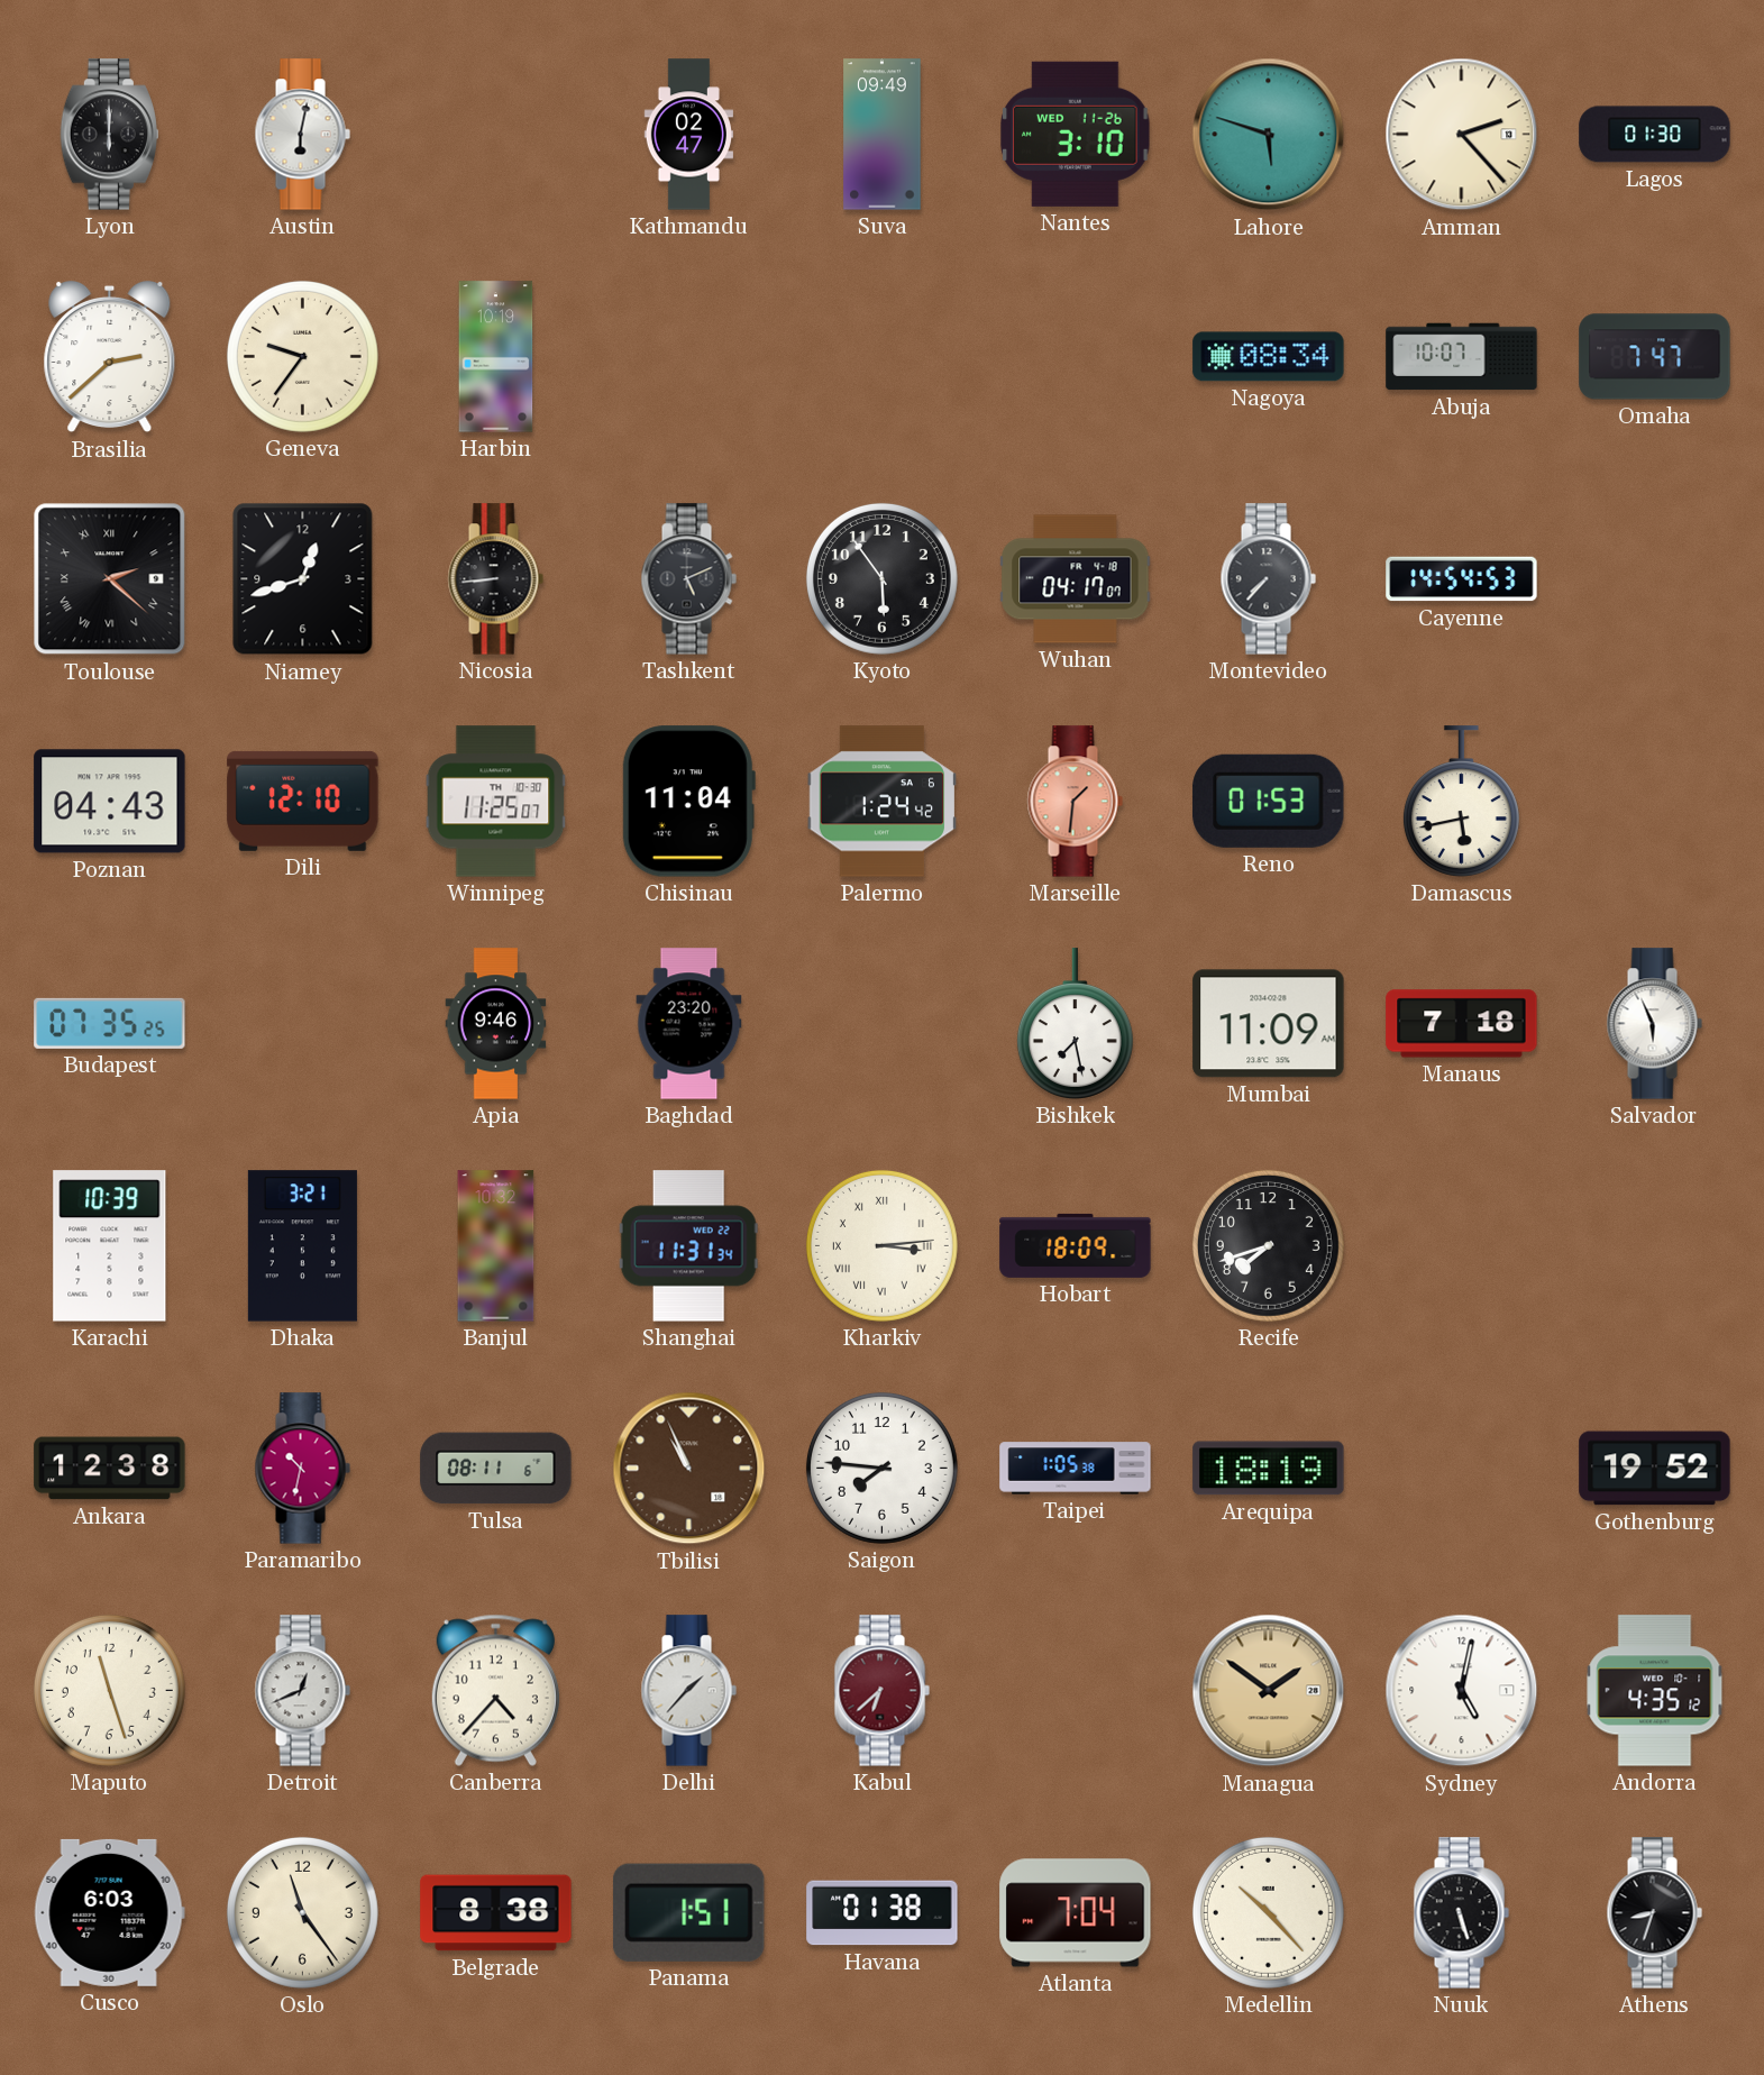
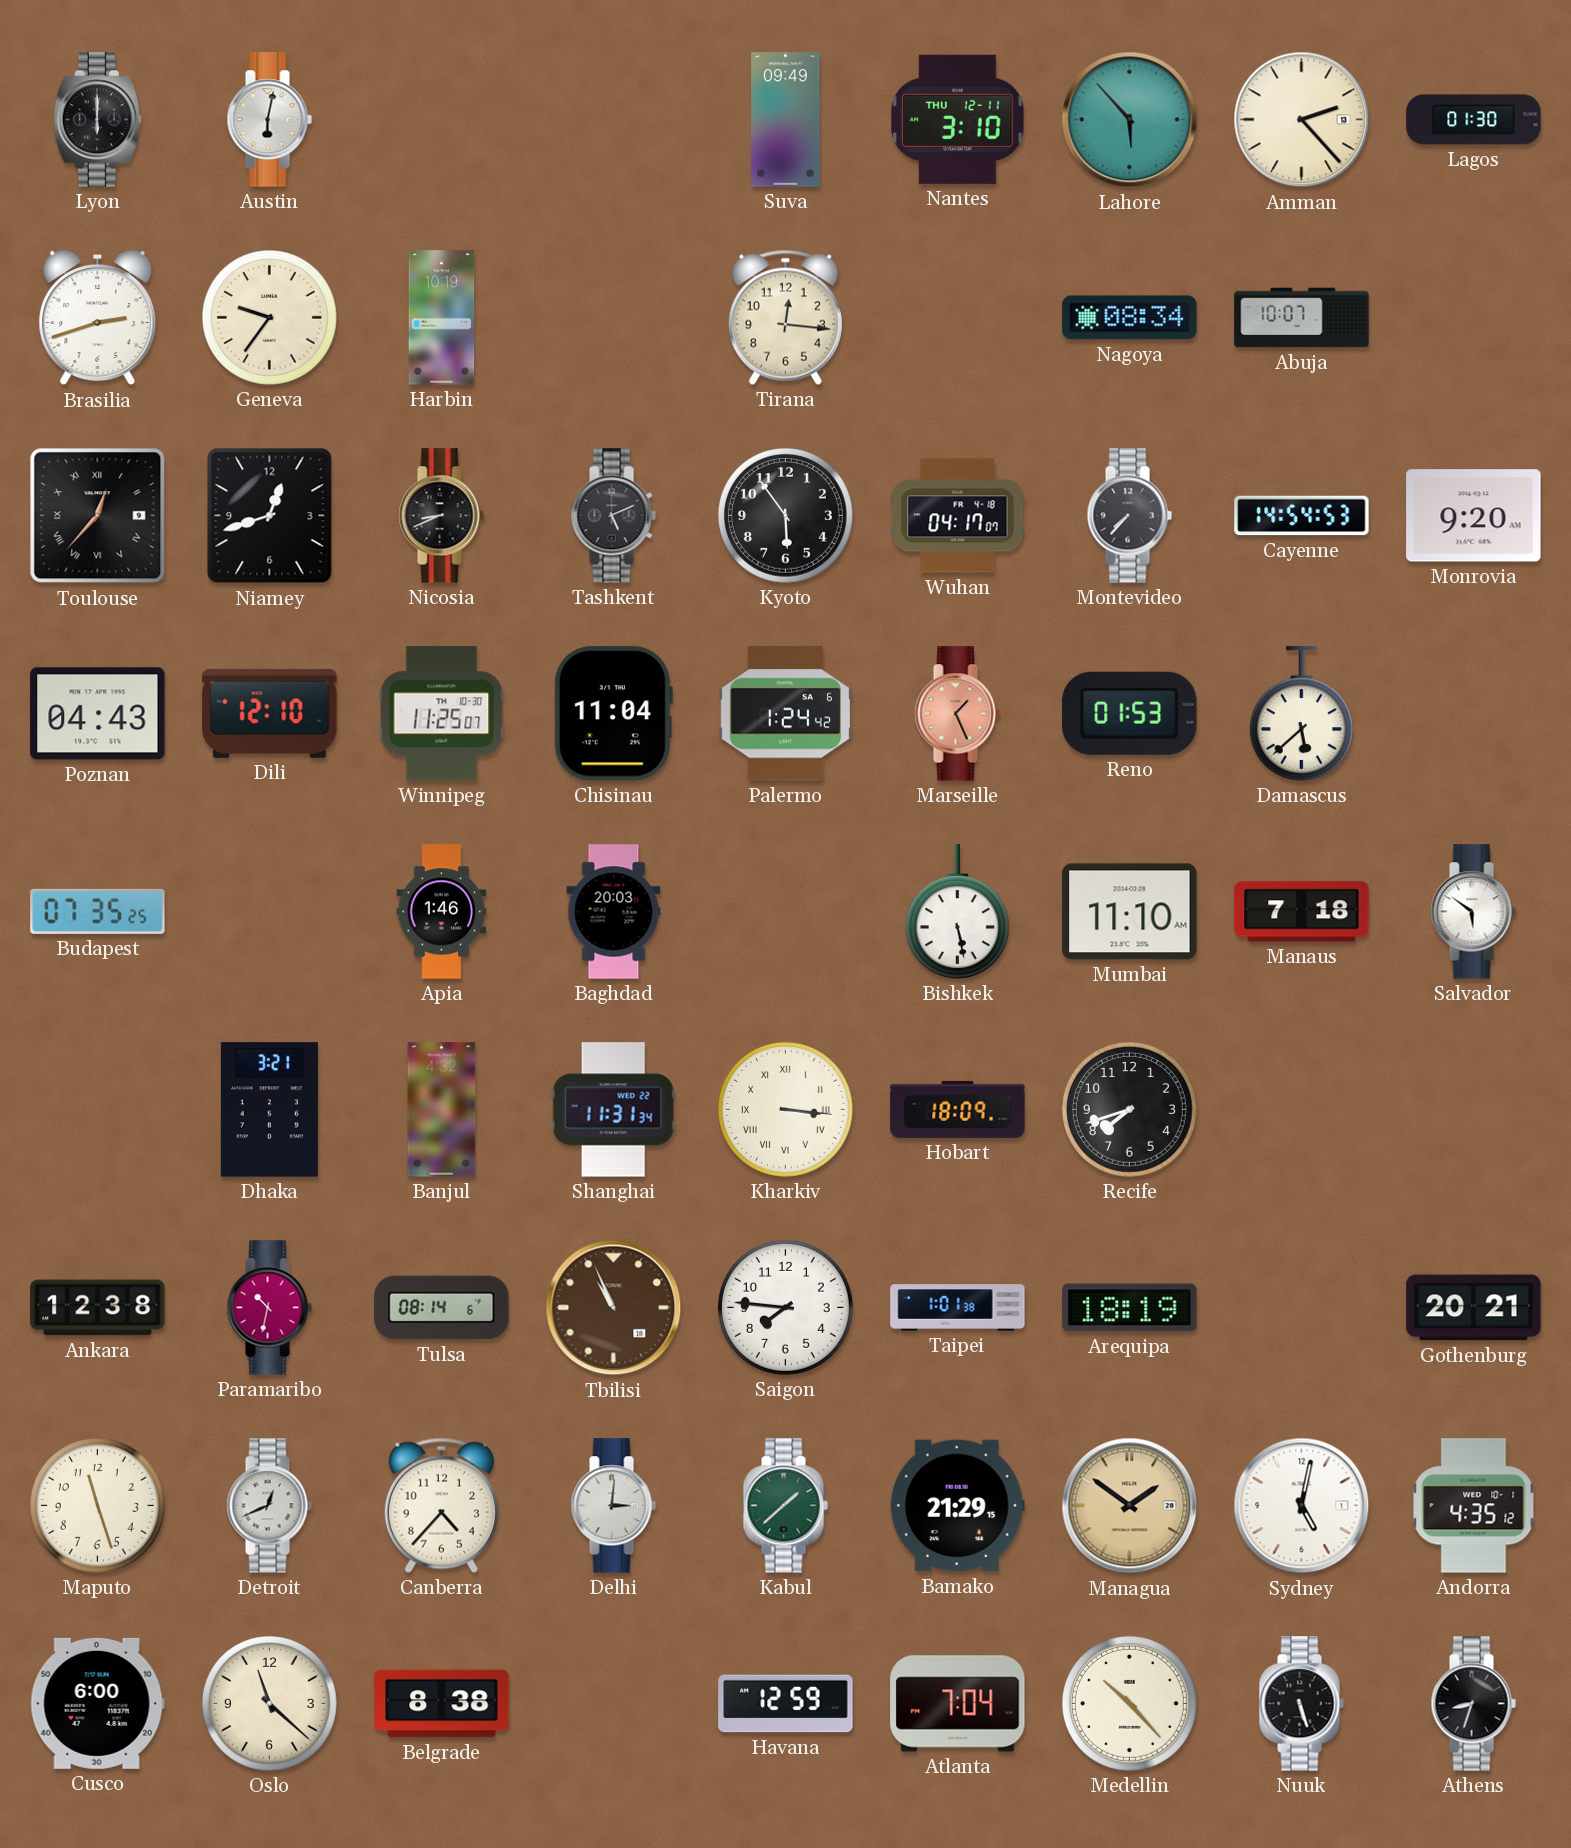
Kathmandu: 02:47 -> none (688, 135)
Nantes date: WED 11-26 -> THU 12-11 (958, 119)
Lahore: 5:48 -> 5:53 (1130, 120)
Brasilia: 2:38 -> 2:42 (98, 318)
Tirana: none -> 12:16 (785, 317)
Omaha: 7:47 -> none (1655, 357)
Toulouse: 2:22 -> 12:37 (98, 516)
Nicosia: 8:44 -> 8:41 (441, 516)
Monrovia: none -> 9:20 (1474, 516)
Marseille: 1:31 -> 1:26 (957, 714)
Damascus: 5:43 -> 5:38 (1301, 714)
Apia: 9:46 -> 1:46 (442, 912)
Baghdad: 23:20 -> 20:03 (614, 912)
Bishkek: 7:28 -> 5:28 (957, 912)
Mumbai: 11:09 -> 11:10 (1130, 912)
Salvador: 5:56 -> 5:51 (1473, 912)
Karachi: 10:39 -> none (110, 1246)
Banjul: 10:32 -> 4:32 (442, 1110)
Kharkiv: 3:14 -> 3:16 (785, 1109)
Tulsa: 08:11 -> 08:14 (442, 1308)
Taipei: 1:05 -> 1:01 (958, 1308)
Gothenburg: 19:52 -> 20:21 (1474, 1308)
Delhi: 1:37 -> 3:01 (613, 1506)
Kabul: 6:38 -> 1:38 (785, 1506)
Kabul dial: burgundy -> green (785, 1506)
Bamako: none -> 21:29 (957, 1506)
Cusco: 6:03 -> 6:00 (97, 1703)
Oslo: 11:24 -> 11:22 (269, 1703)
Panama: 1:51 -> none (688, 1912)
Havana: 01:38 -> 12:59 (786, 1704)
